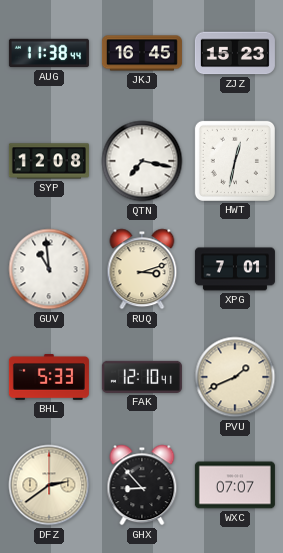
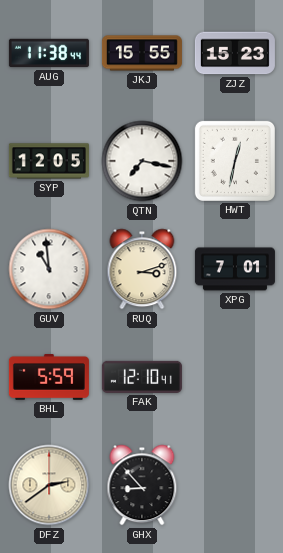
JKJ: 16:45 -> 15:55 (142, 53)
SYP: 12:08 -> 12:05 (49, 161)
BHL: 5:33 -> 5:59 (49, 378)
PVU: 1:41 -> none (235, 377)
WXC: 07:07 -> none (235, 485)
